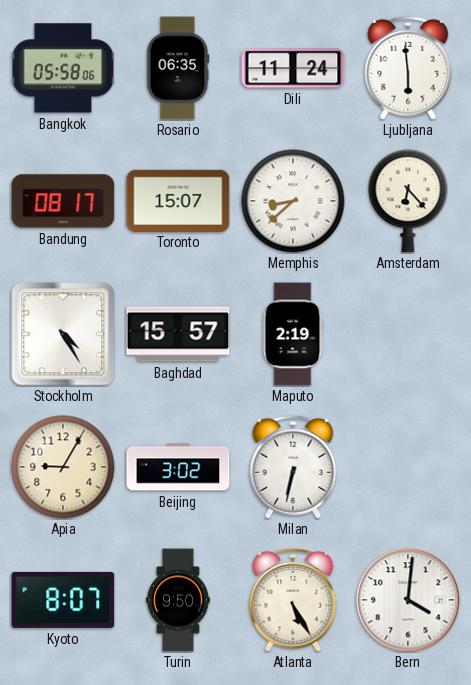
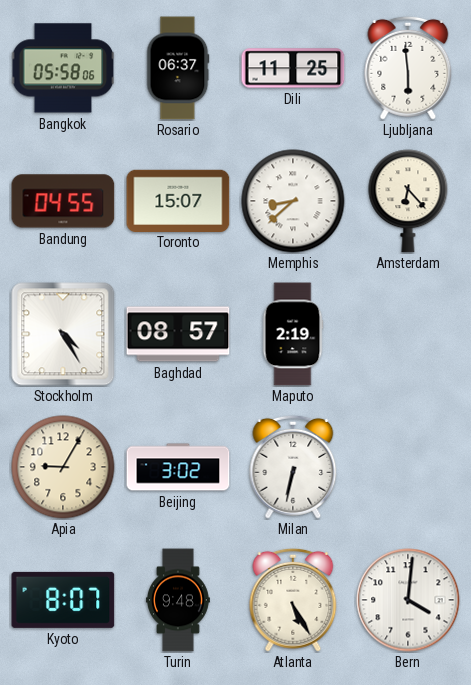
Rosario: 06:35 -> 06:37 (178, 68)
Dili: 11:24 -> 11:25 (293, 68)
Bandung: 08:17 -> 04:55 (63, 201)
Baghdad: 15:57 -> 08:57 (178, 334)
Turin: 9:50 -> 9:48 (178, 600)
